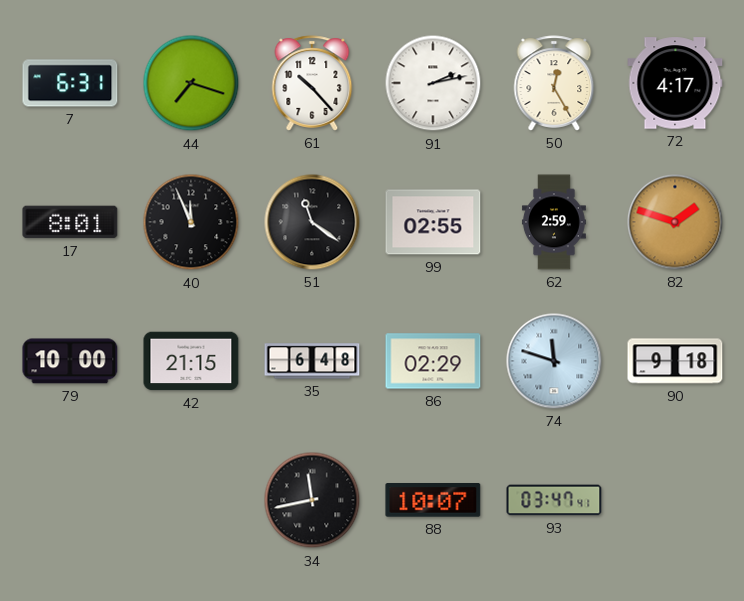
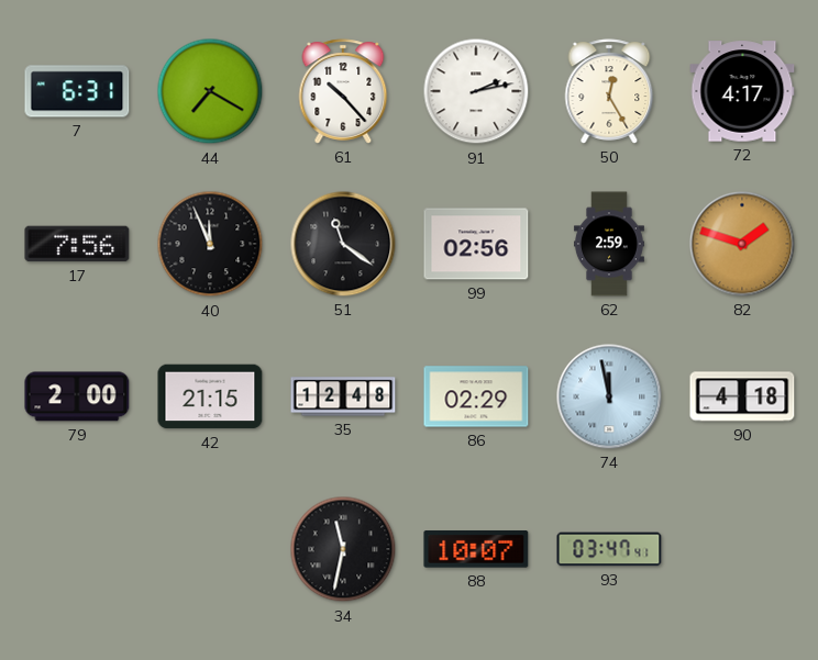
44: 7:18 -> 7:20 (210, 91)
17: 8:01 -> 7:56 (77, 244)
99: 02:55 -> 02:56 (476, 244)
79: 10:00 -> 2:00 (77, 396)
35: 6:48 -> 12:48 (343, 396)
74: 11:48 -> 11:58 (609, 396)
90: 9:18 -> 4:18 (742, 396)
34: 11:43 -> 11:32 (343, 549)
